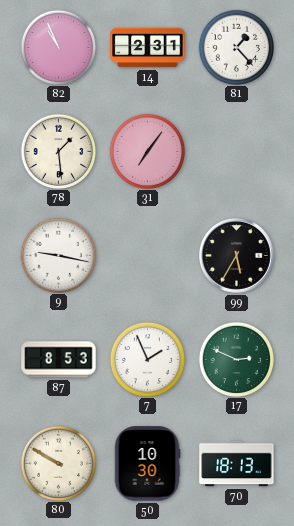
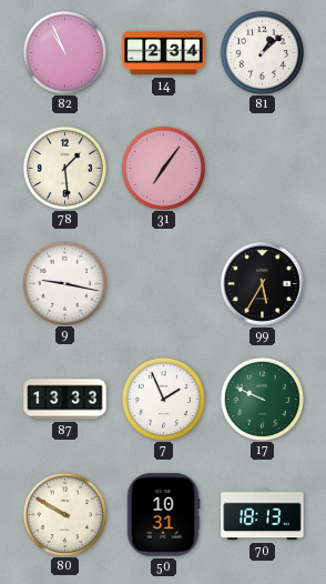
14: 2:31 -> 2:34 (164, 53)
81: 1:23 -> 1:08 (262, 52)
87: 8:53 -> 13:33 (65, 400)
17: 2:49 -> 9:49 (262, 399)
50: 10:30 -> 10:31 (163, 515)
